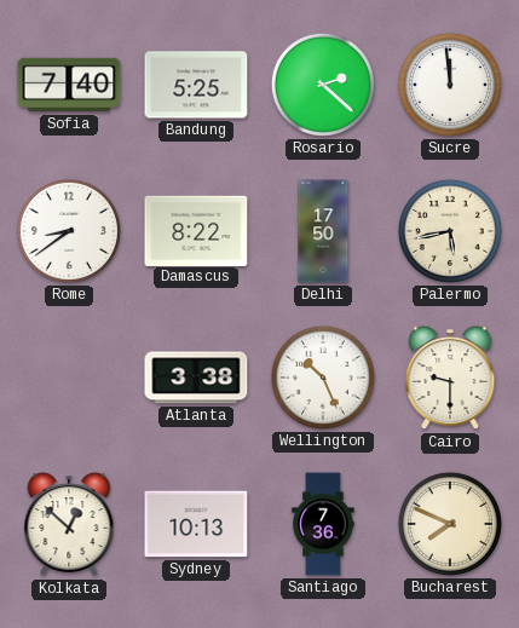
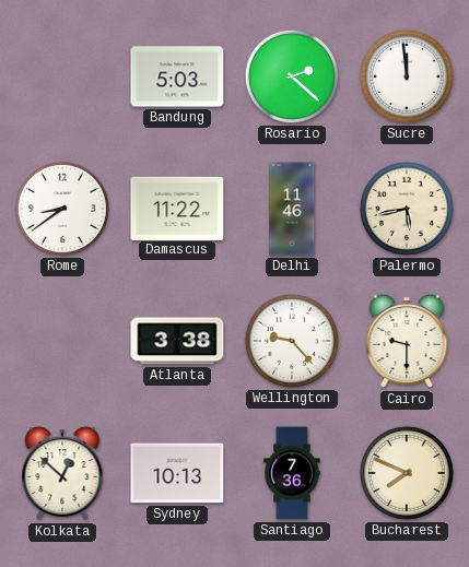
Sofia: 7:40 -> none (69, 85)
Bandung: 5:25 -> 5:03 (177, 76)
Damascus: 8:22 -> 11:22 (177, 208)
Delhi: 17:50 -> 11:46 (292, 209)
Wellington: 10:26 -> 9:23 (292, 341)
